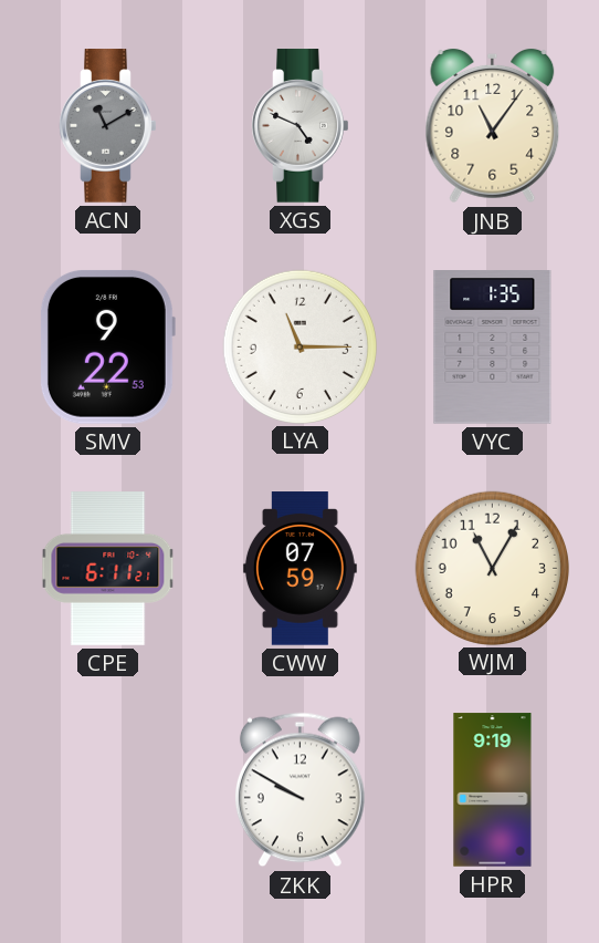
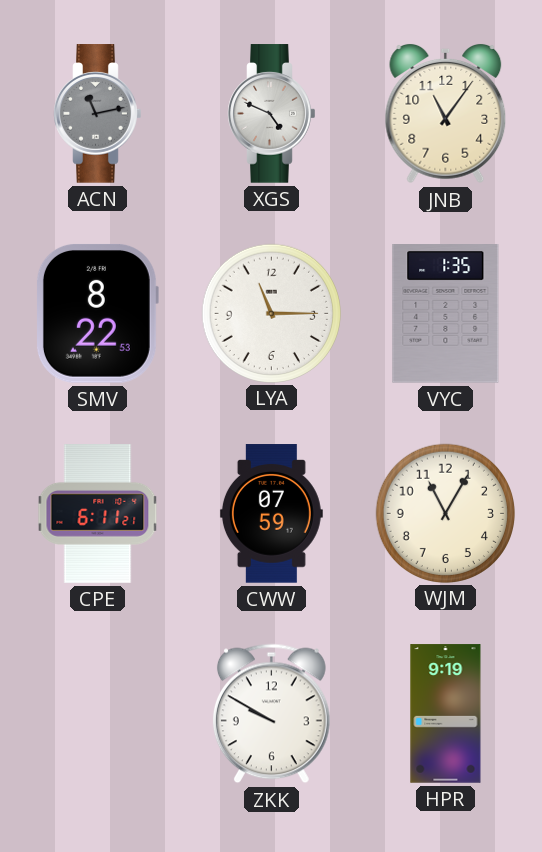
ACN: 11:10 -> 11:13 (98, 114)
SMV: 9:22 -> 8:22 (97, 313)
